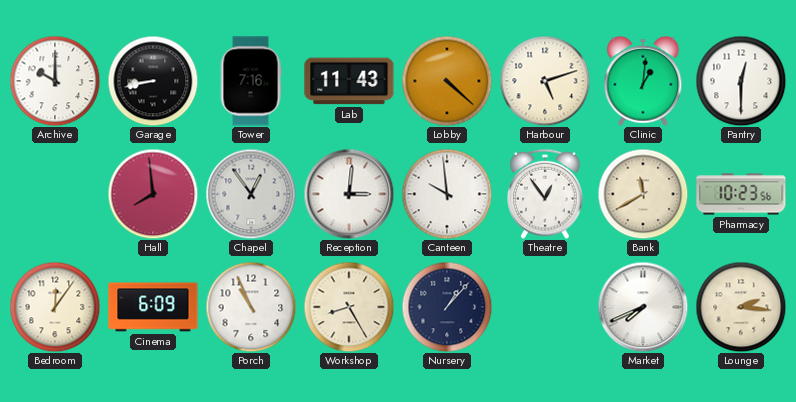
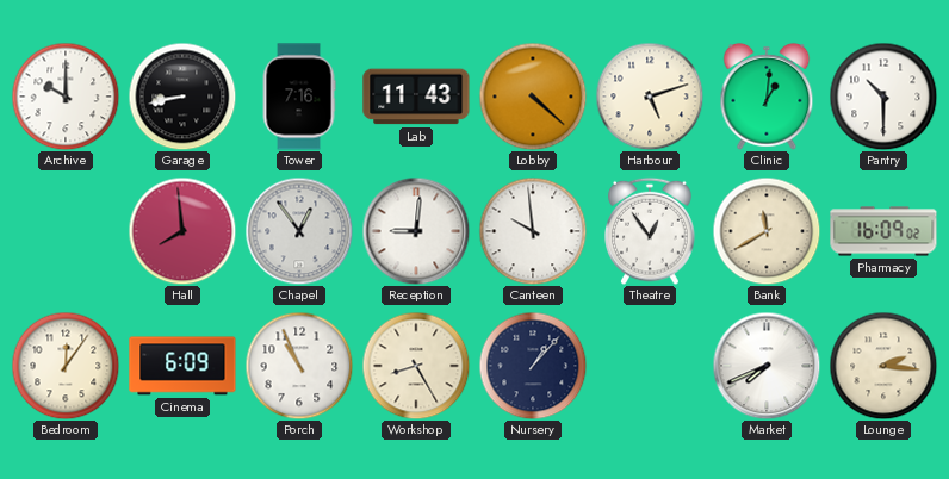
Pantry: 12:30 -> 10:30 (883, 97)
Reception: 3:01 -> 9:01 (416, 231)
Pharmacy: 10:23 -> 16:09 (883, 231)
